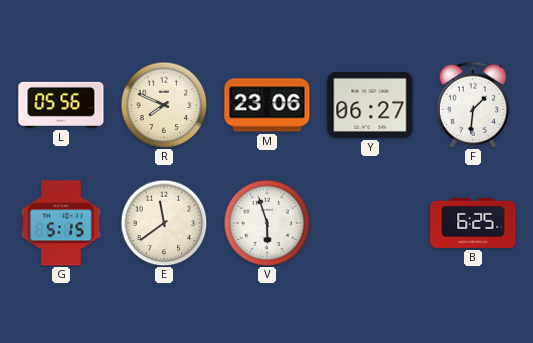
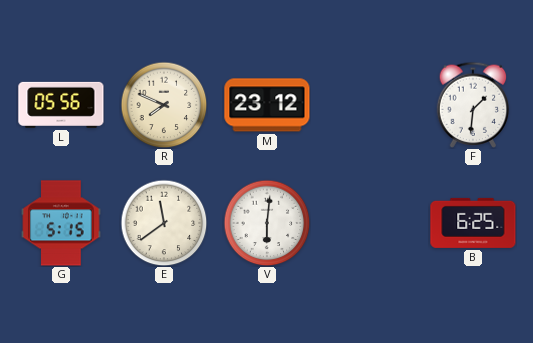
M: 23:06 -> 23:12 (267, 105)
Y: 06:27 -> none (370, 105)
V: 5:57 -> 6:01 (267, 223)
